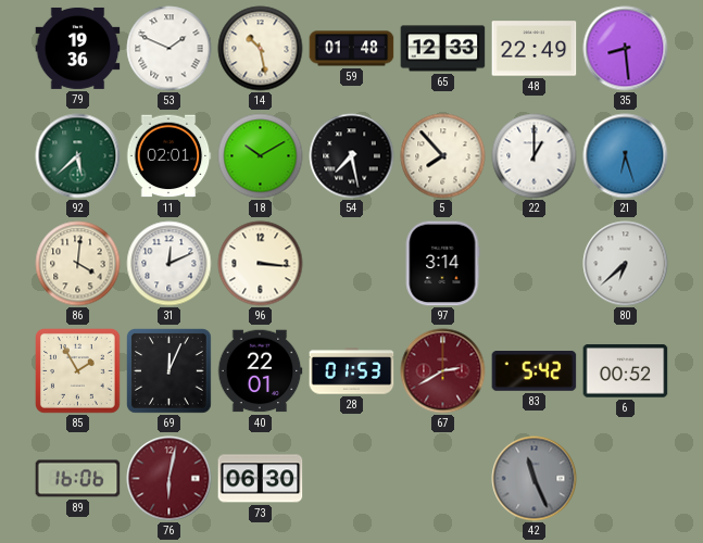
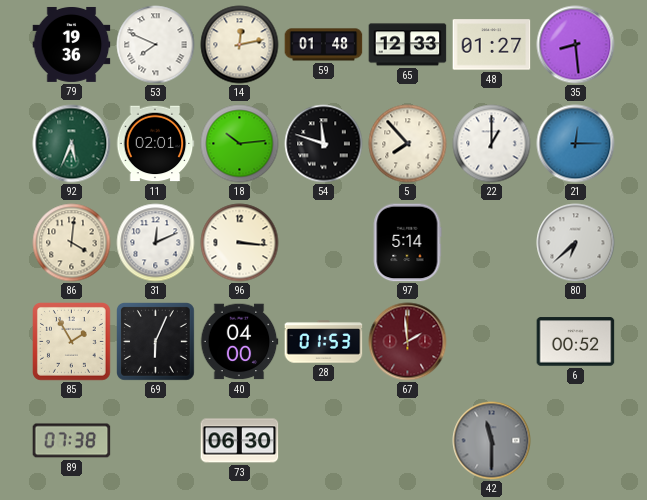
53: 1:49 -> 7:49 (156, 45)
14: 10:28 -> 12:13 (240, 45)
48: 22:49 -> 01:27 (492, 45)
92: 5:38 -> 5:34 (72, 144)
18: 10:10 -> 10:14 (240, 144)
54: 7:28 -> 11:48 (324, 144)
21: 6:27 -> 12:15 (576, 144)
97: 3:14 -> 5:14 (407, 243)
69: 12:04 -> 6:04 (156, 342)
40: 22:01 -> 04:00 (239, 342)
67: 2:40 -> 1:59 (408, 342)
83: 5:42 -> none (535, 371)
89: 16:06 -> 07:38 (72, 441)
76: 6:02 -> none (170, 479)
42: 11:26 -> 11:30 (492, 441)
